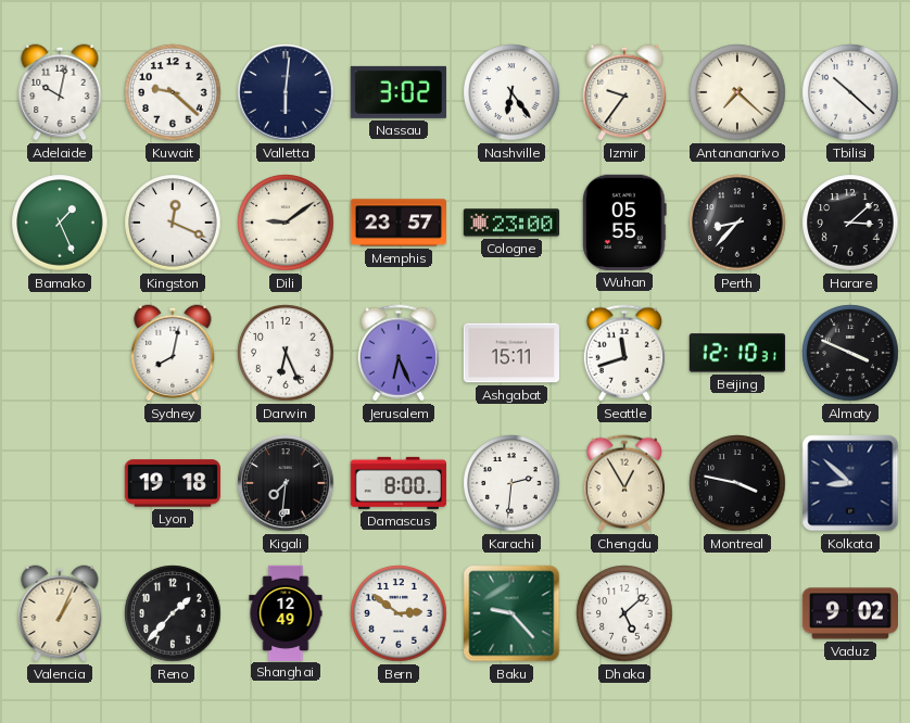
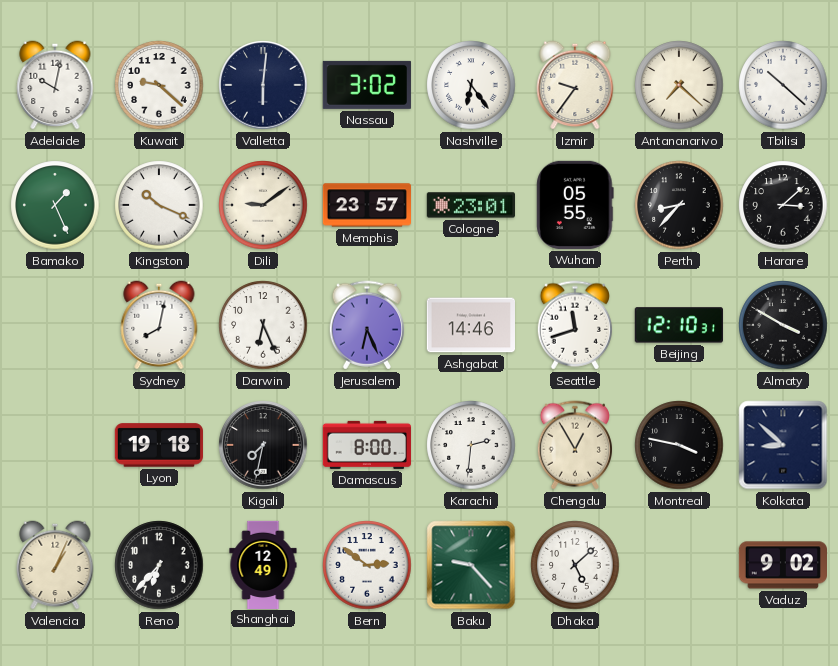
Kingston: 12:19 -> 10:19 (159, 205)
Cologne: 23:00 -> 23:01 (470, 205)
Ashgabat: 15:11 -> 14:46 (470, 325)
Almaty: 3:49 -> 3:50 (783, 325)
Kigali: 7:31 -> 7:32 (263, 445)
Reno: 1:37 -> 6:37 (159, 565)
